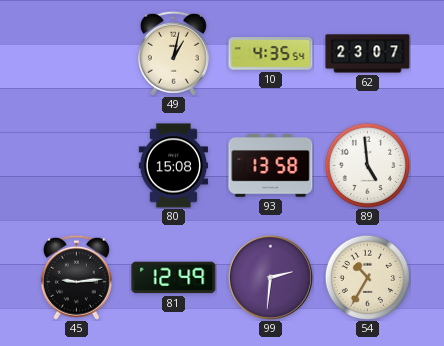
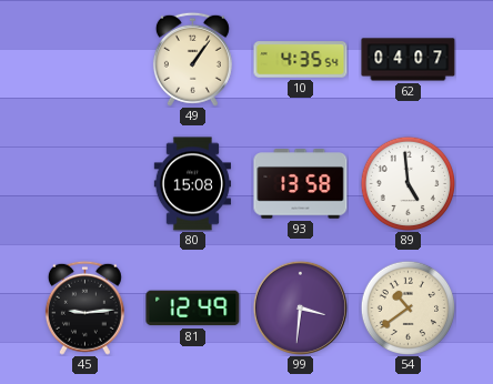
49: 1:02 -> 1:06 (192, 59)
62: 23:07 -> 04:07 (409, 60)
99: 2:31 -> 3:31 (300, 307)
54: 10:35 -> 10:39 (408, 307)
